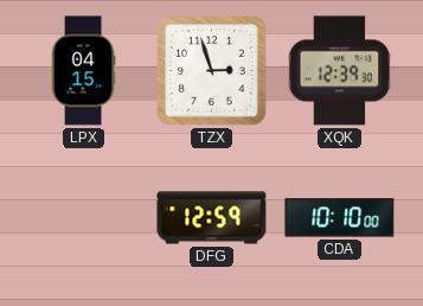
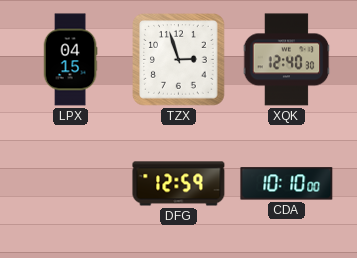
XQK: 12:39 -> 12:40 (287, 60)
